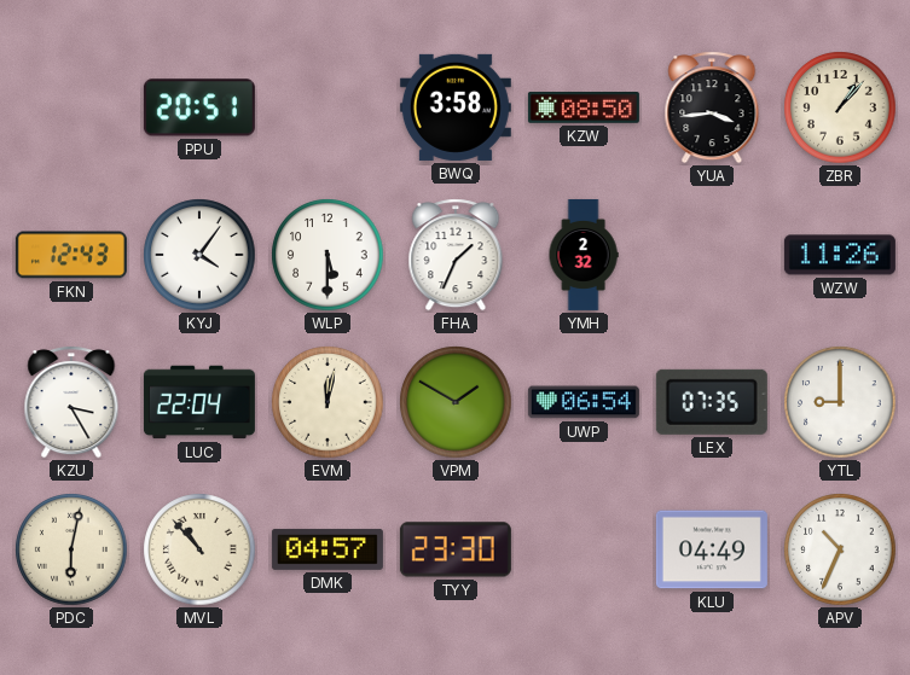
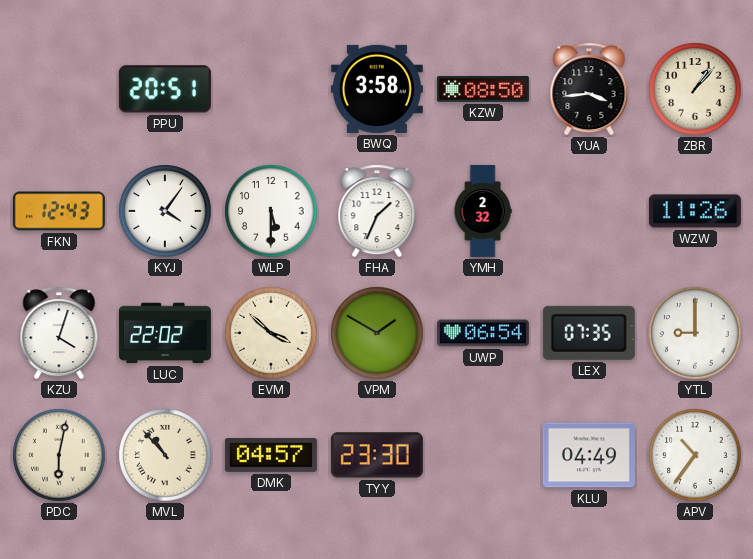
KZU: 3:25 -> 4:03 (59, 333)
LUC: 22:04 -> 22:02 (165, 333)
EVM: 12:02 -> 3:52 (271, 333)
APV: 10:34 -> 10:36 (695, 455)
